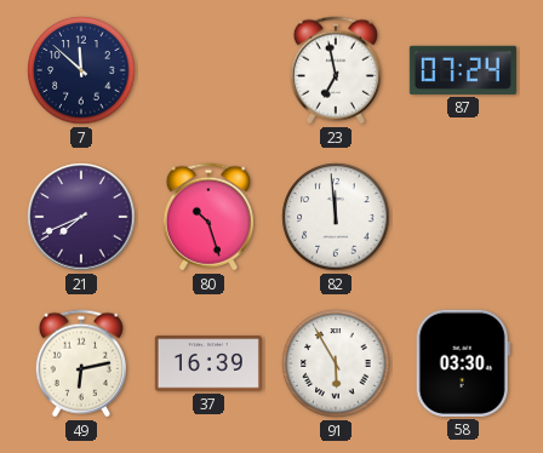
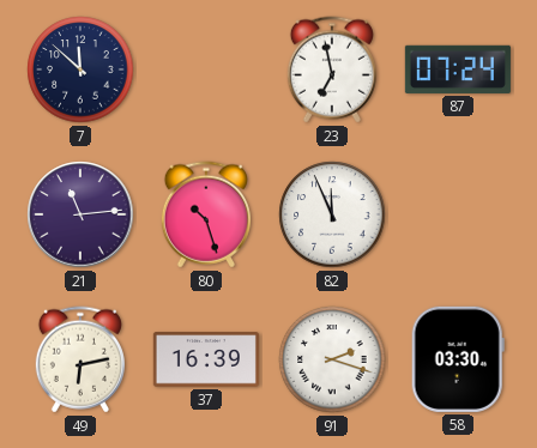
21: 7:41 -> 11:14 (80, 214)
82: 11:59 -> 11:56 (332, 214)
91: 5:55 -> 2:18 (332, 359)
